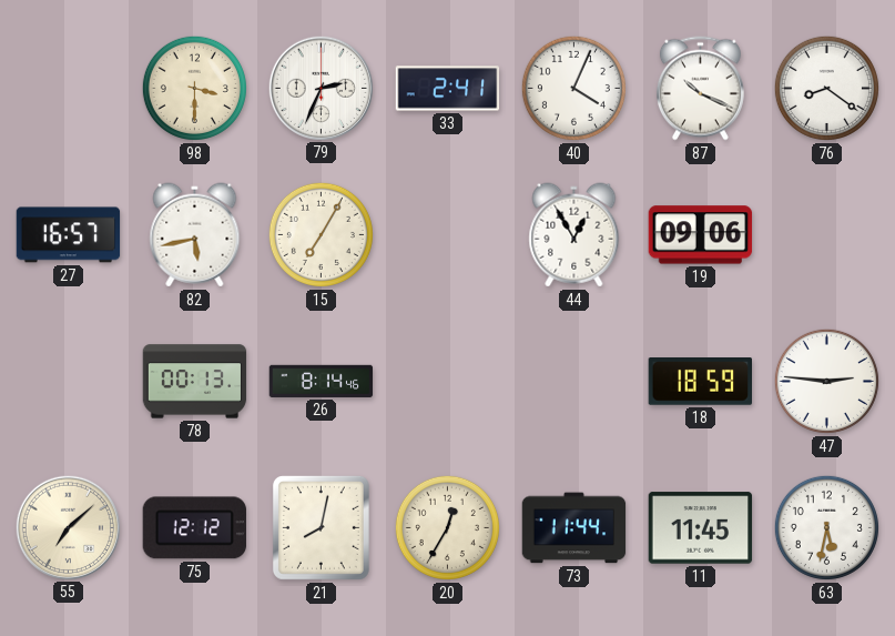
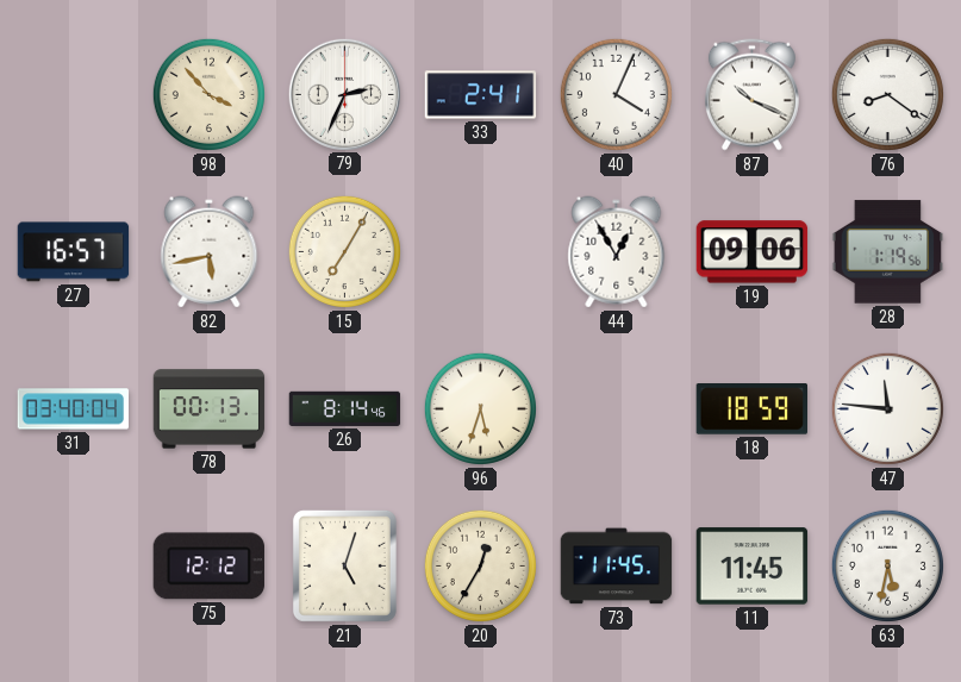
98: 3:30 -> 3:53 (208, 94)
28: none -> 1:19 (888, 252)
31: none -> 03:40 (74, 409)
96: none -> 5:33 (480, 408)
47: 2:46 -> 11:46 (887, 408)
55: 7:08 -> none (68, 527)
21: 8:02 -> 5:03 (344, 565)
73: 11:44 -> 11:45 (617, 567)
